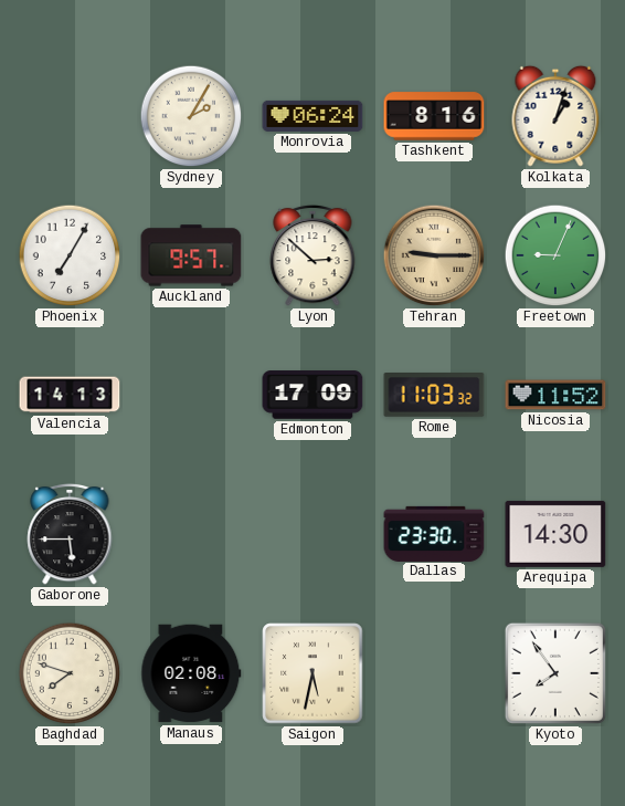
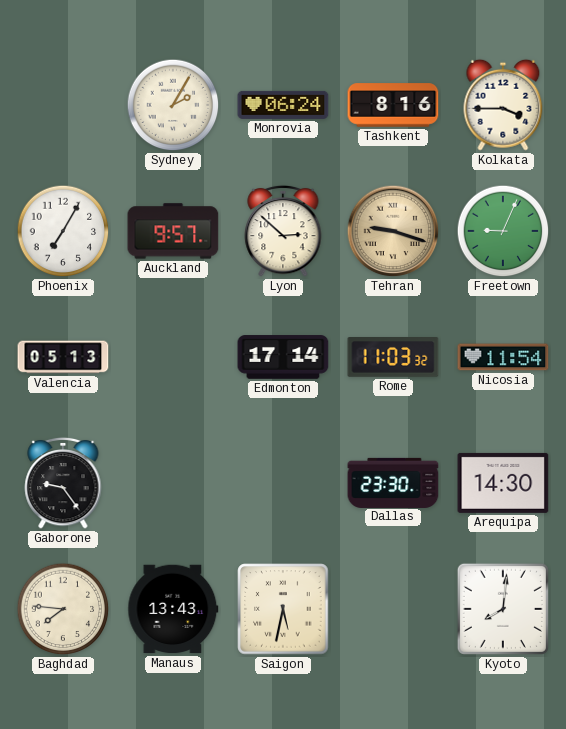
Kolkata: 1:03 -> 3:45 (503, 105)
Tehran: 9:15 -> 9:18 (393, 231)
Valencia: 14:13 -> 05:13 (63, 357)
Edmonton: 17:09 -> 17:14 (283, 357)
Nicosia: 11:52 -> 11:54 (503, 357)
Gaborone: 5:45 -> 9:24 (63, 483)
Baghdad: 7:48 -> 7:46 (63, 609)
Manaus: 02:08 -> 13:43 (173, 609)
Kyoto: 7:54 -> 8:01 (503, 609)
